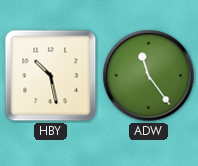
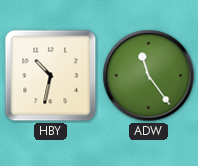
HBY: 10:28 -> 10:32 (51, 76)
